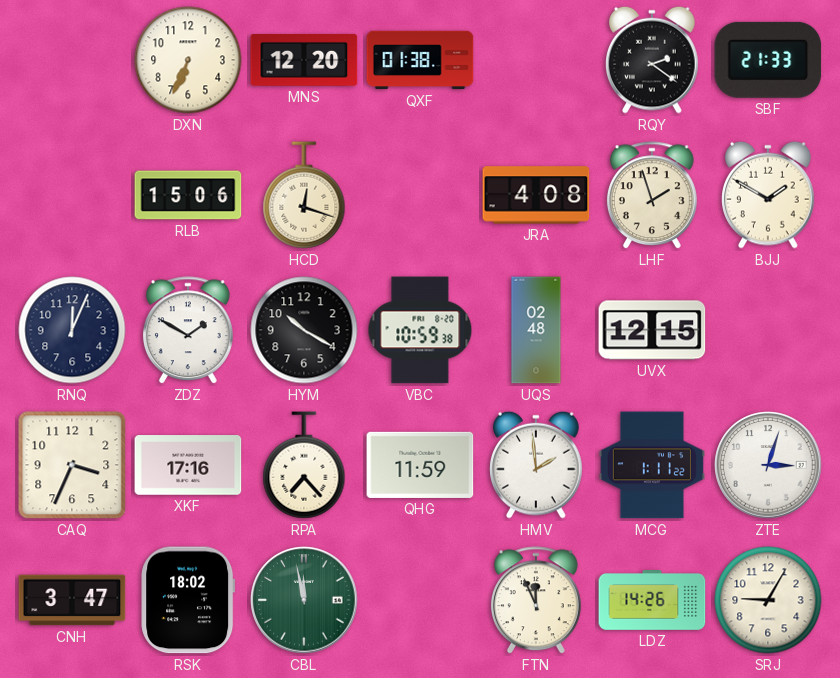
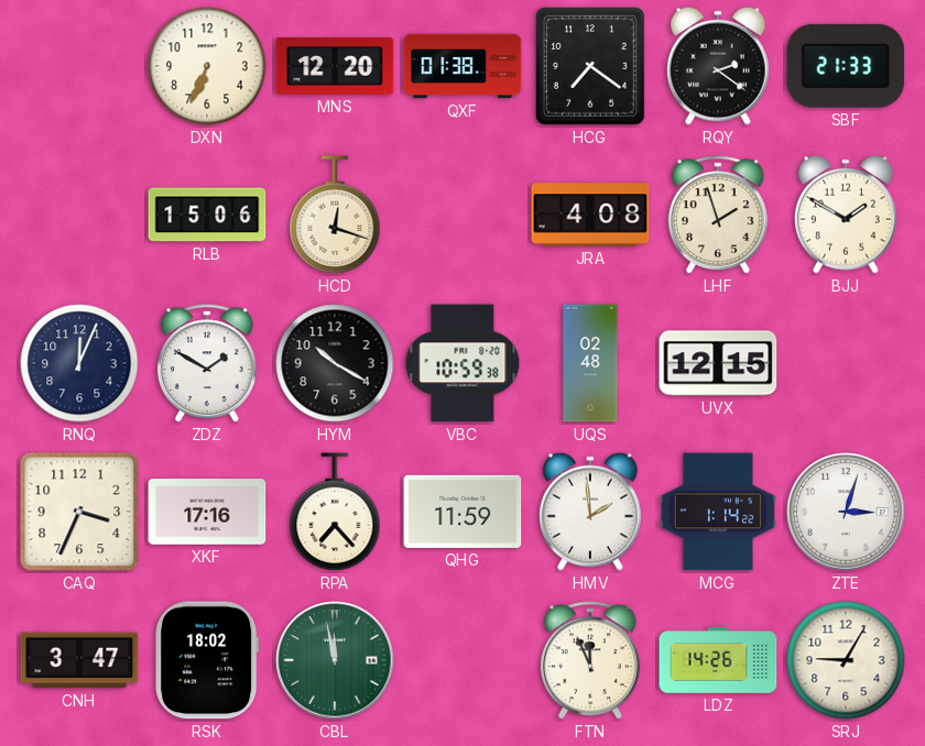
HCG: none -> 7:21 (590, 66)
MCG: 1:11 -> 1:14 (718, 512)
